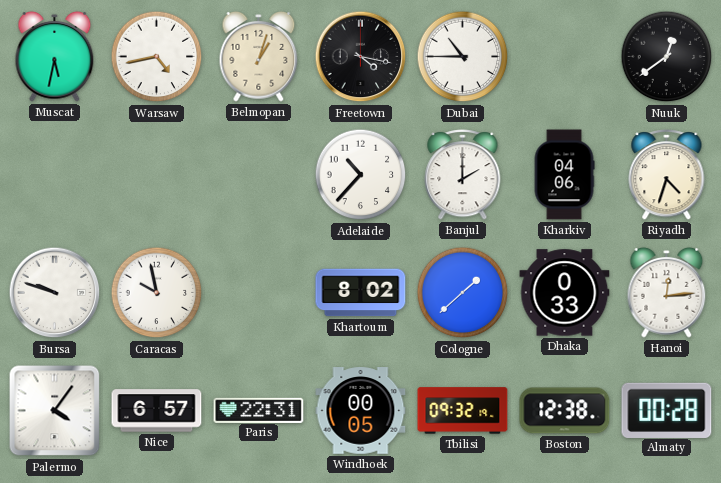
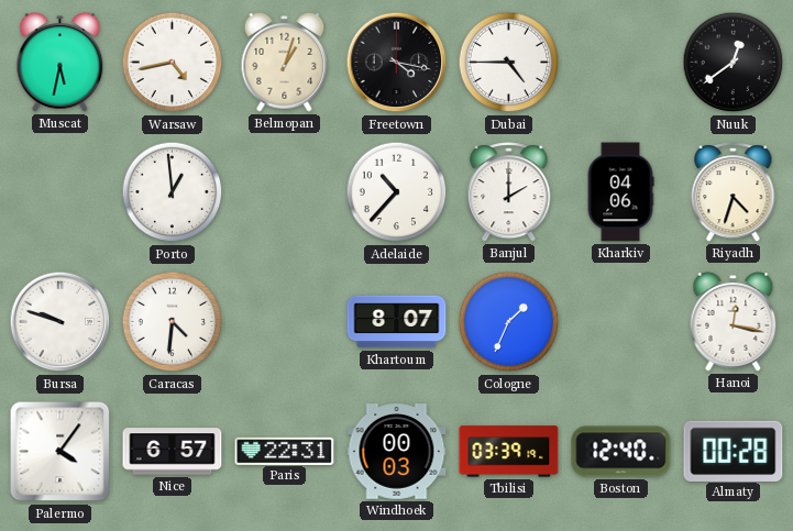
Dubai: 10:45 -> 4:45 (509, 63)
Porto: none -> 12:59 (173, 192)
Caracas: 9:58 -> 4:31 (173, 322)
Khartoum: 8:02 -> 8:07 (397, 322)
Cologne: 1:38 -> 1:34 (509, 322)
Dhaka: 0:33 -> none (565, 293)
Hanoi: 12:14 -> 12:17 (734, 322)
Windhoek: 00:05 -> 00:03 (397, 452)
Tbilisi: 09:32 -> 03:39 (509, 452)
Boston: 12:38 -> 12:40 (621, 452)
